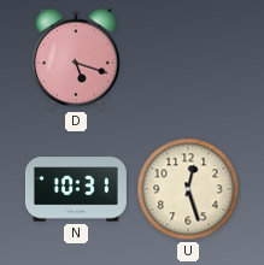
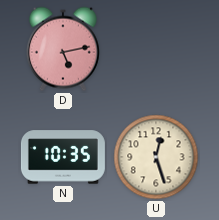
D: 5:18 -> 5:13 (63, 49)
N: 10:31 -> 10:35 (63, 157)
